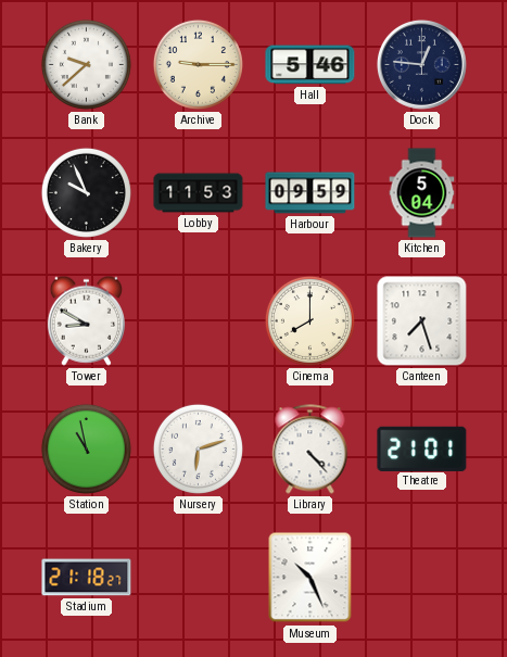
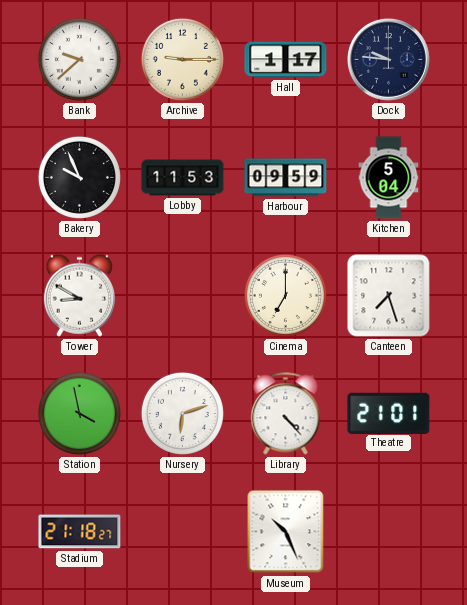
Hall: 5:46 -> 1:17 (286, 60)
Dock: 12:46 -> 9:46 (388, 59)
Cinema: 8:00 -> 7:00 (285, 295)
Station: 10:58 -> 3:58 (79, 413)
